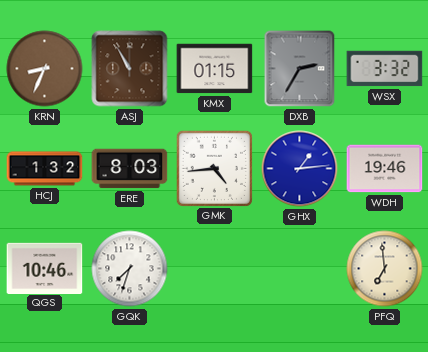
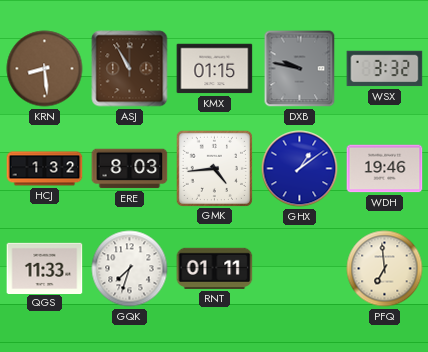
KRN: 8:34 -> 8:29 (45, 69)
DXB: 2:35 -> 9:47 (300, 69)
GHX: 1:14 -> 1:09 (300, 169)
QGS: 10:46 -> 11:33 (45, 268)
RNT: none -> 01:11 (215, 268)
